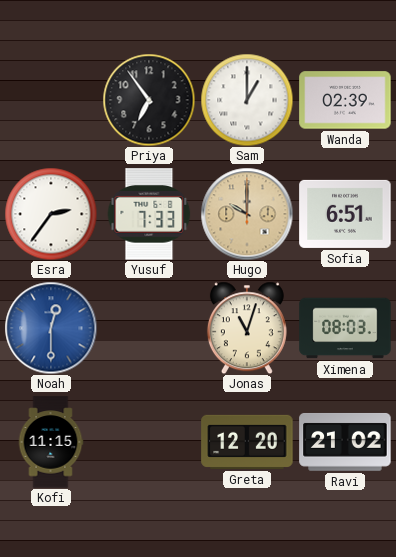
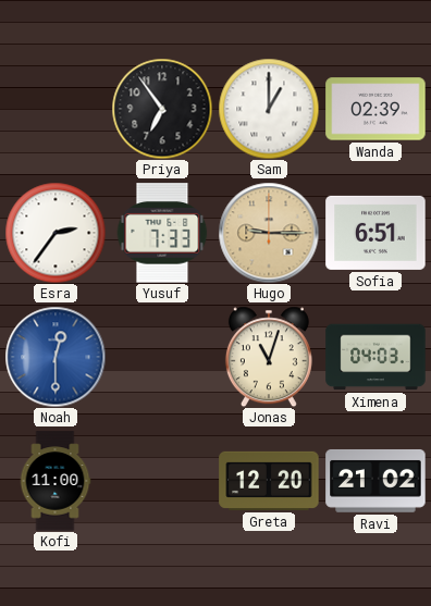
Hugo: 10:00 -> 9:15 (269, 233)
Ximena: 08:03 -> 04:03 (375, 357)
Kofi: 11:15 -> 11:00 (56, 481)
